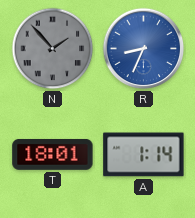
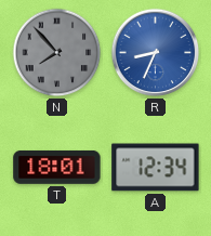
N: 1:53 -> 7:53 (57, 53)
A: 1:14 -> 12:34 (156, 168)
